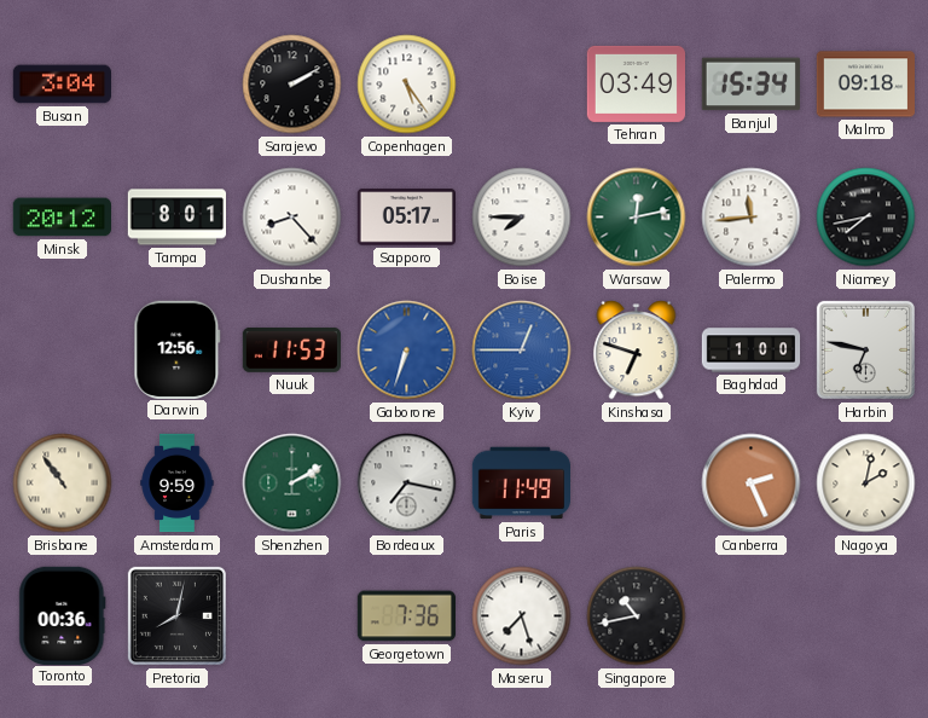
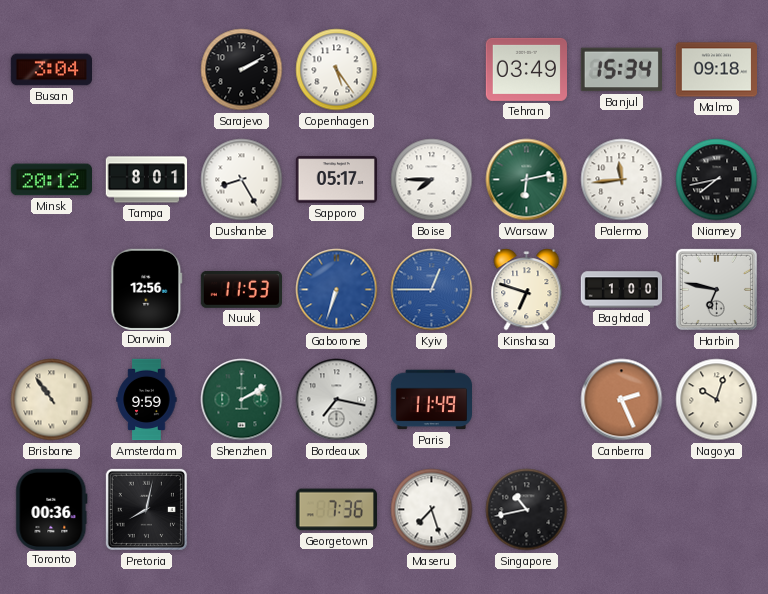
Dushanbe: 8:23 -> 8:25 (242, 180)
Warsaw: 12:13 -> 6:13 (527, 180)
Nagoya: 2:02 -> 10:03 (717, 400)
